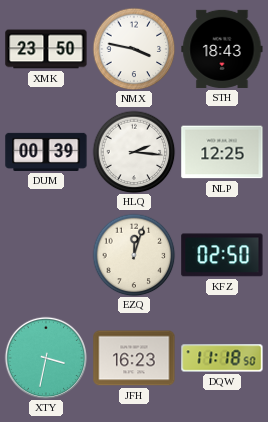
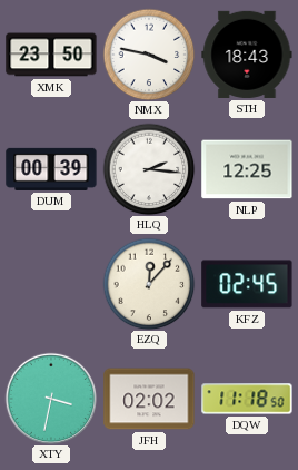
EZQ: 12:03 -> 12:07 (149, 284)
KFZ: 02:50 -> 02:45 (247, 284)
JFH: 16:23 -> 02:02 (149, 399)
